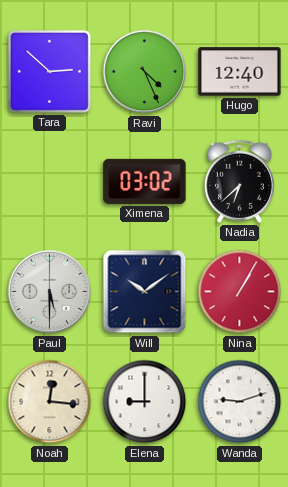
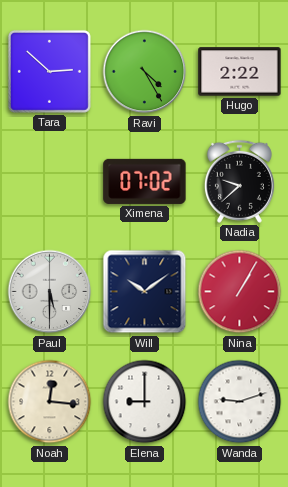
Ravi: 4:26 -> 4:25 (145, 72)
Hugo: 12:40 -> 2:22 (240, 72)
Ximena: 03:02 -> 07:02 (145, 181)
Nadia: 6:38 -> 9:38 (239, 181)
